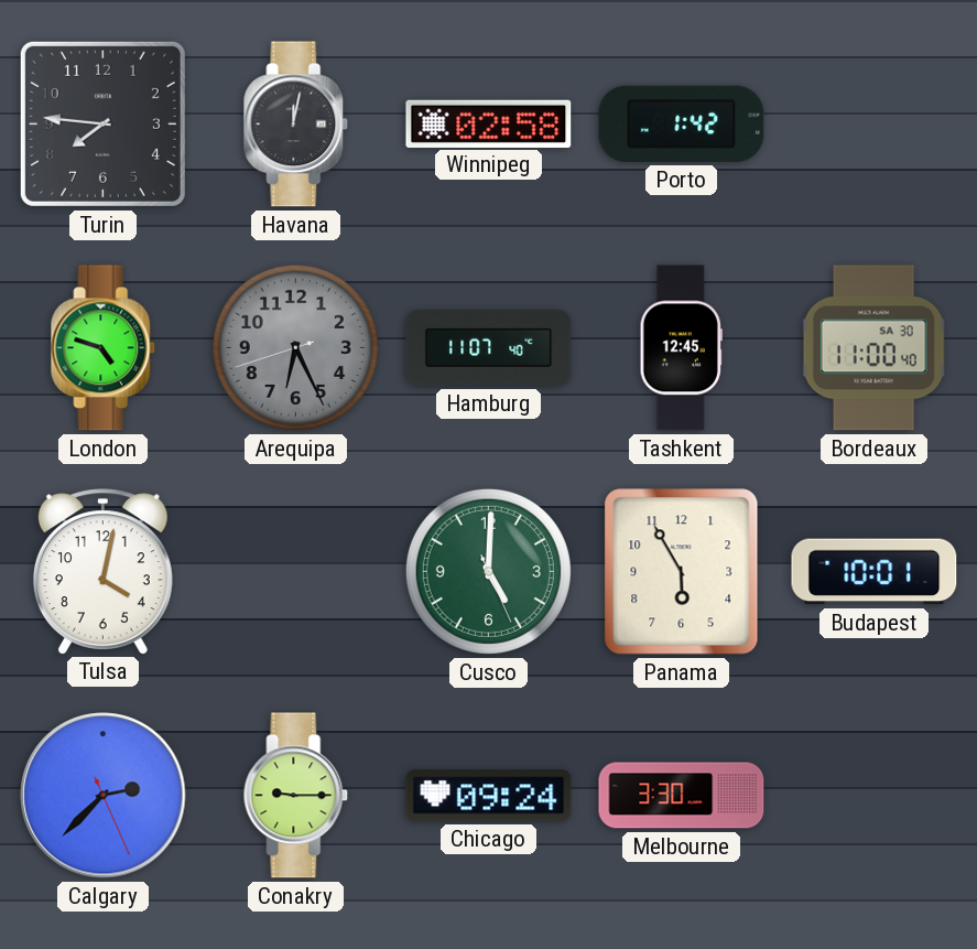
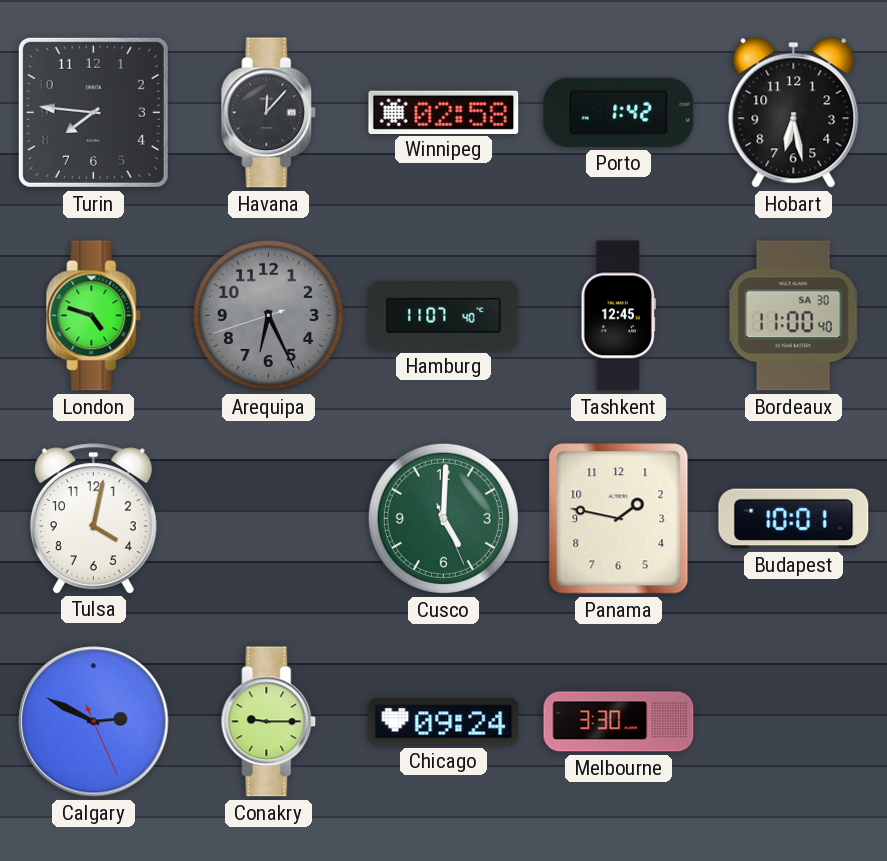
Havana: 12:02 -> 12:07 (269, 113)
Hobart: none -> 6:28 (794, 113)
Panama: 5:55 -> 1:47 (619, 519)
Calgary: 2:37 -> 2:49 (94, 722)
